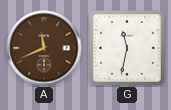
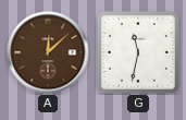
A: 11:41 -> 12:08 (48, 52)
